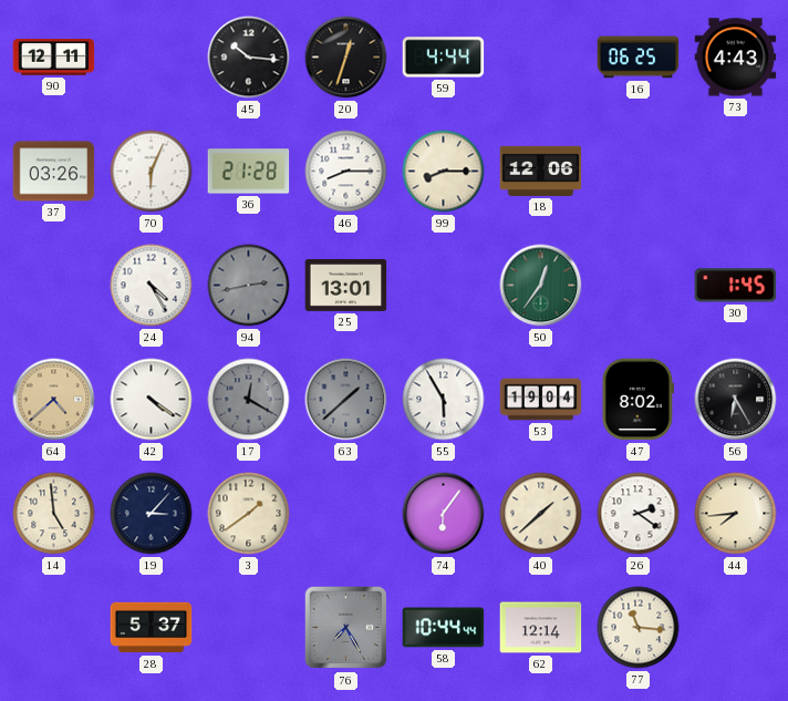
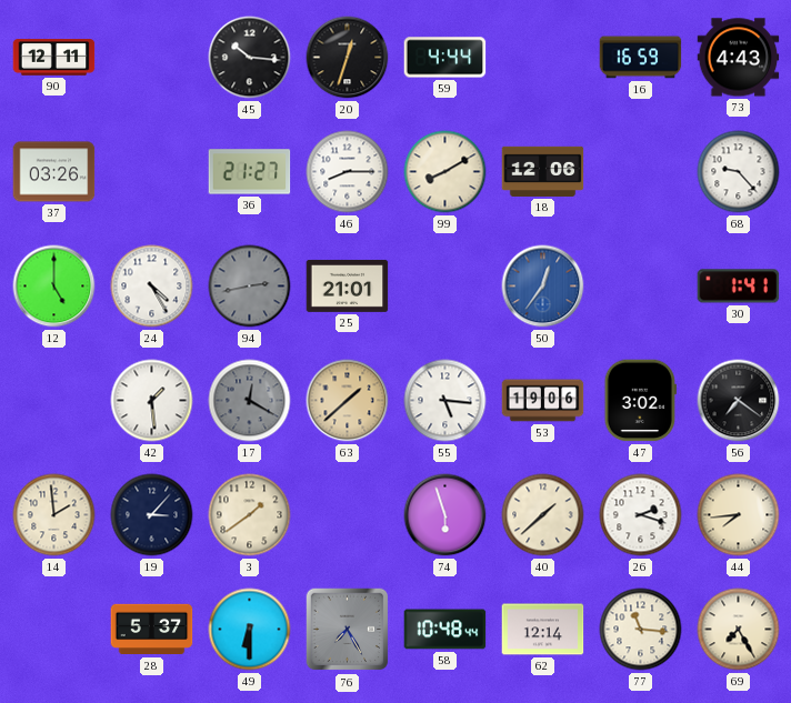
16: 06:25 -> 16:59 (641, 58)
70: 6:04 -> none (152, 172)
36: 21:28 -> 21:27 (250, 172)
99: 8:15 -> 8:10 (445, 172)
68: none -> 9:23 (739, 172)
12: none -> 5:00 (54, 287)
25: 13:01 -> 21:01 (348, 285)
50 dial: green -> blue (543, 287)
30: 1:45 -> 1:41 (739, 287)
64: 4:38 -> none (54, 400)
42: 4:21 -> 1:29 (152, 401)
63 dial: grey -> champagne (348, 401)
55: 5:55 -> 5:16 (445, 401)
53: 19:04 -> 19:06 (543, 401)
47: 8:02 -> 3:02 (640, 401)
56: 6:25 -> 7:21 (739, 401)
14: 4:59 -> 1:59 (54, 515)
74: 6:06 -> 5:57 (445, 515)
26: 2:21 -> 2:18 (641, 515)
49: none -> 6:30 (250, 630)
58: 10:44 -> 10:48 (445, 630)
69: none -> 7:25 (739, 630)
